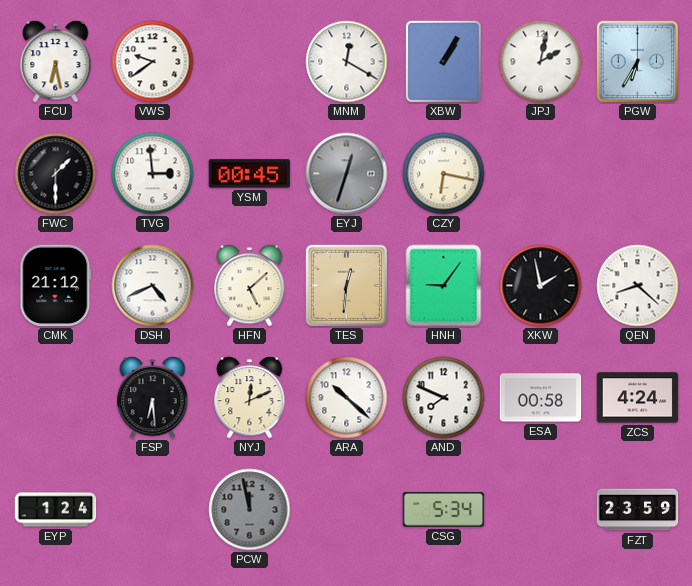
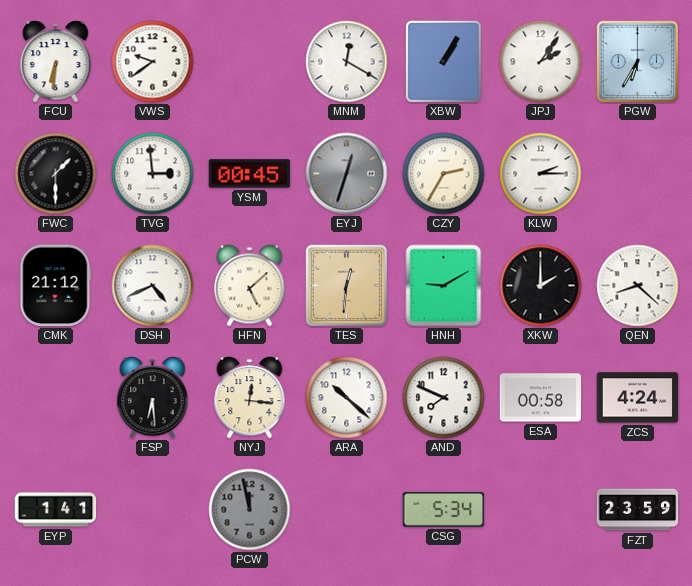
FCU: 6:28 -> 6:31 (56, 62)
JPJ: 2:02 -> 2:06 (541, 62)
CZY: 6:17 -> 2:35 (444, 174)
KLW: none -> 2:15 (541, 174)
HNH: 9:06 -> 9:10 (444, 286)
XKW: 1:58 -> 2:00 (541, 286)
NYJ: 12:11 -> 12:16 (250, 398)
EYP: 1:24 -> 1:41 (56, 510)
